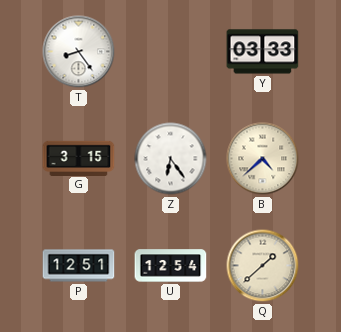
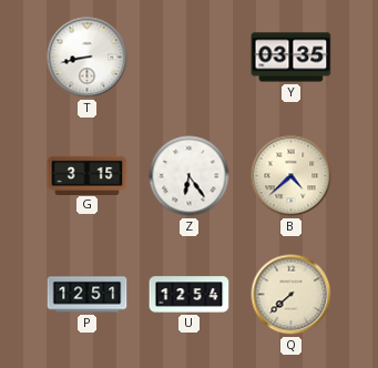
T: 8:24 -> 8:43 (88, 58)
Y: 03:33 -> 03:35 (292, 58)
Q: 1:38 -> 7:38 (292, 295)
